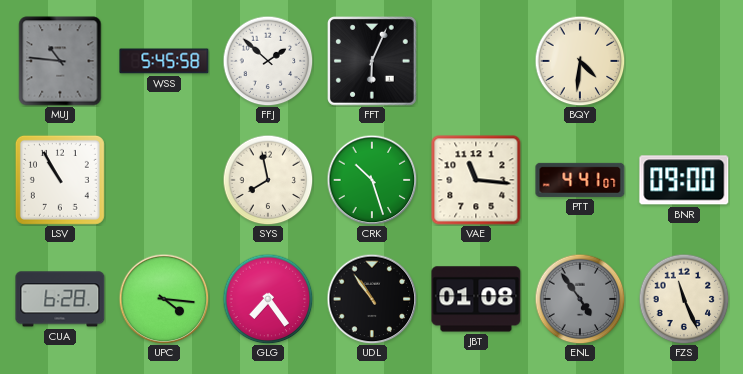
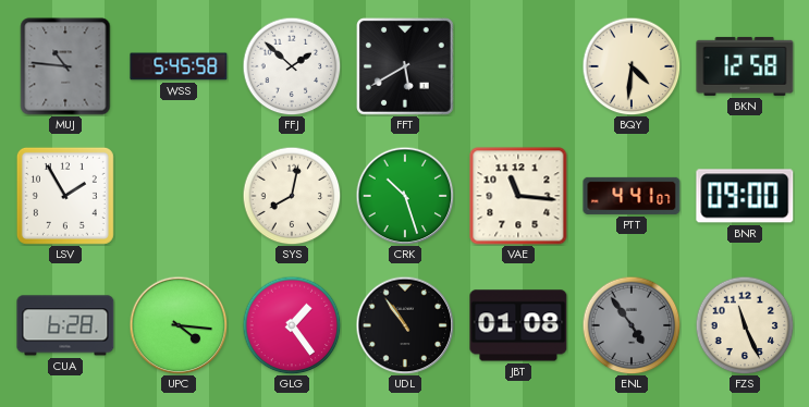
FFT: 6:04 -> 5:40 (406, 67)
BKN: none -> 12:58 (745, 66)
LSV: 10:55 -> 1:55 (65, 196)
SYS: 7:58 -> 8:02 (292, 196)
GLG: 7:24 -> 1:24 (292, 325)
